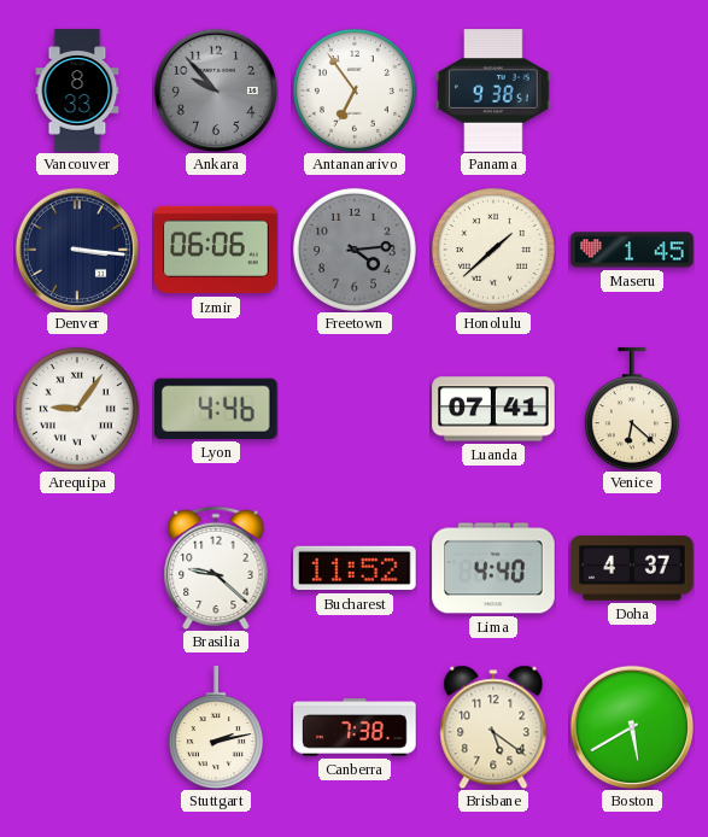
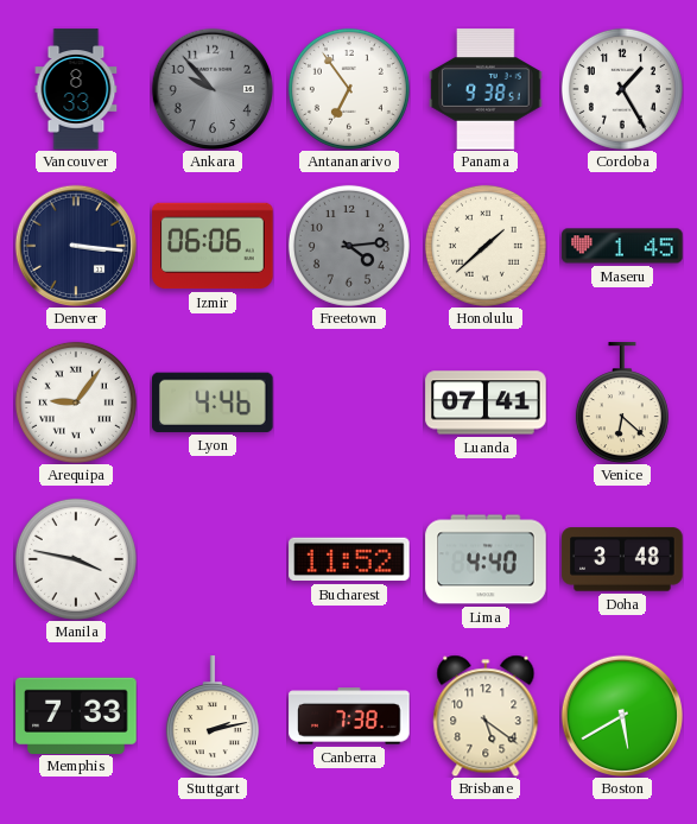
Cordoba: none -> 1:25 (622, 89)
Manila: none -> 3:47 (76, 559)
Brasilia: 9:22 -> none (216, 568)
Doha: 4:37 -> 3:48 (622, 559)
Memphis: none -> 7:33 (76, 715)
